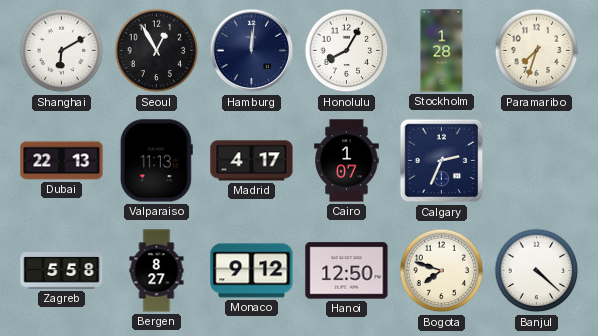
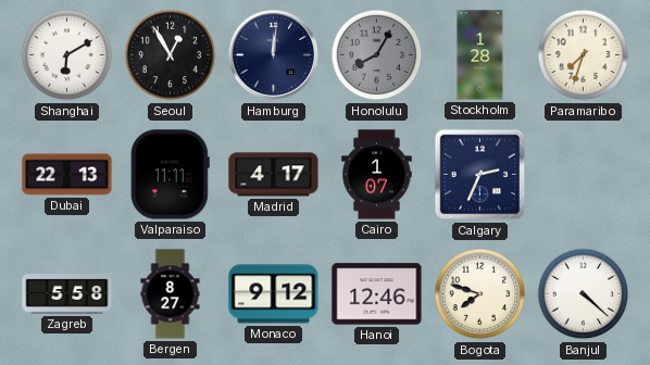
Honolulu dial: white -> grey (377, 55)
Valparaiso: 11:13 -> 11:11 (170, 175)
Hanoi: 12:50 -> 12:46 (377, 294)
